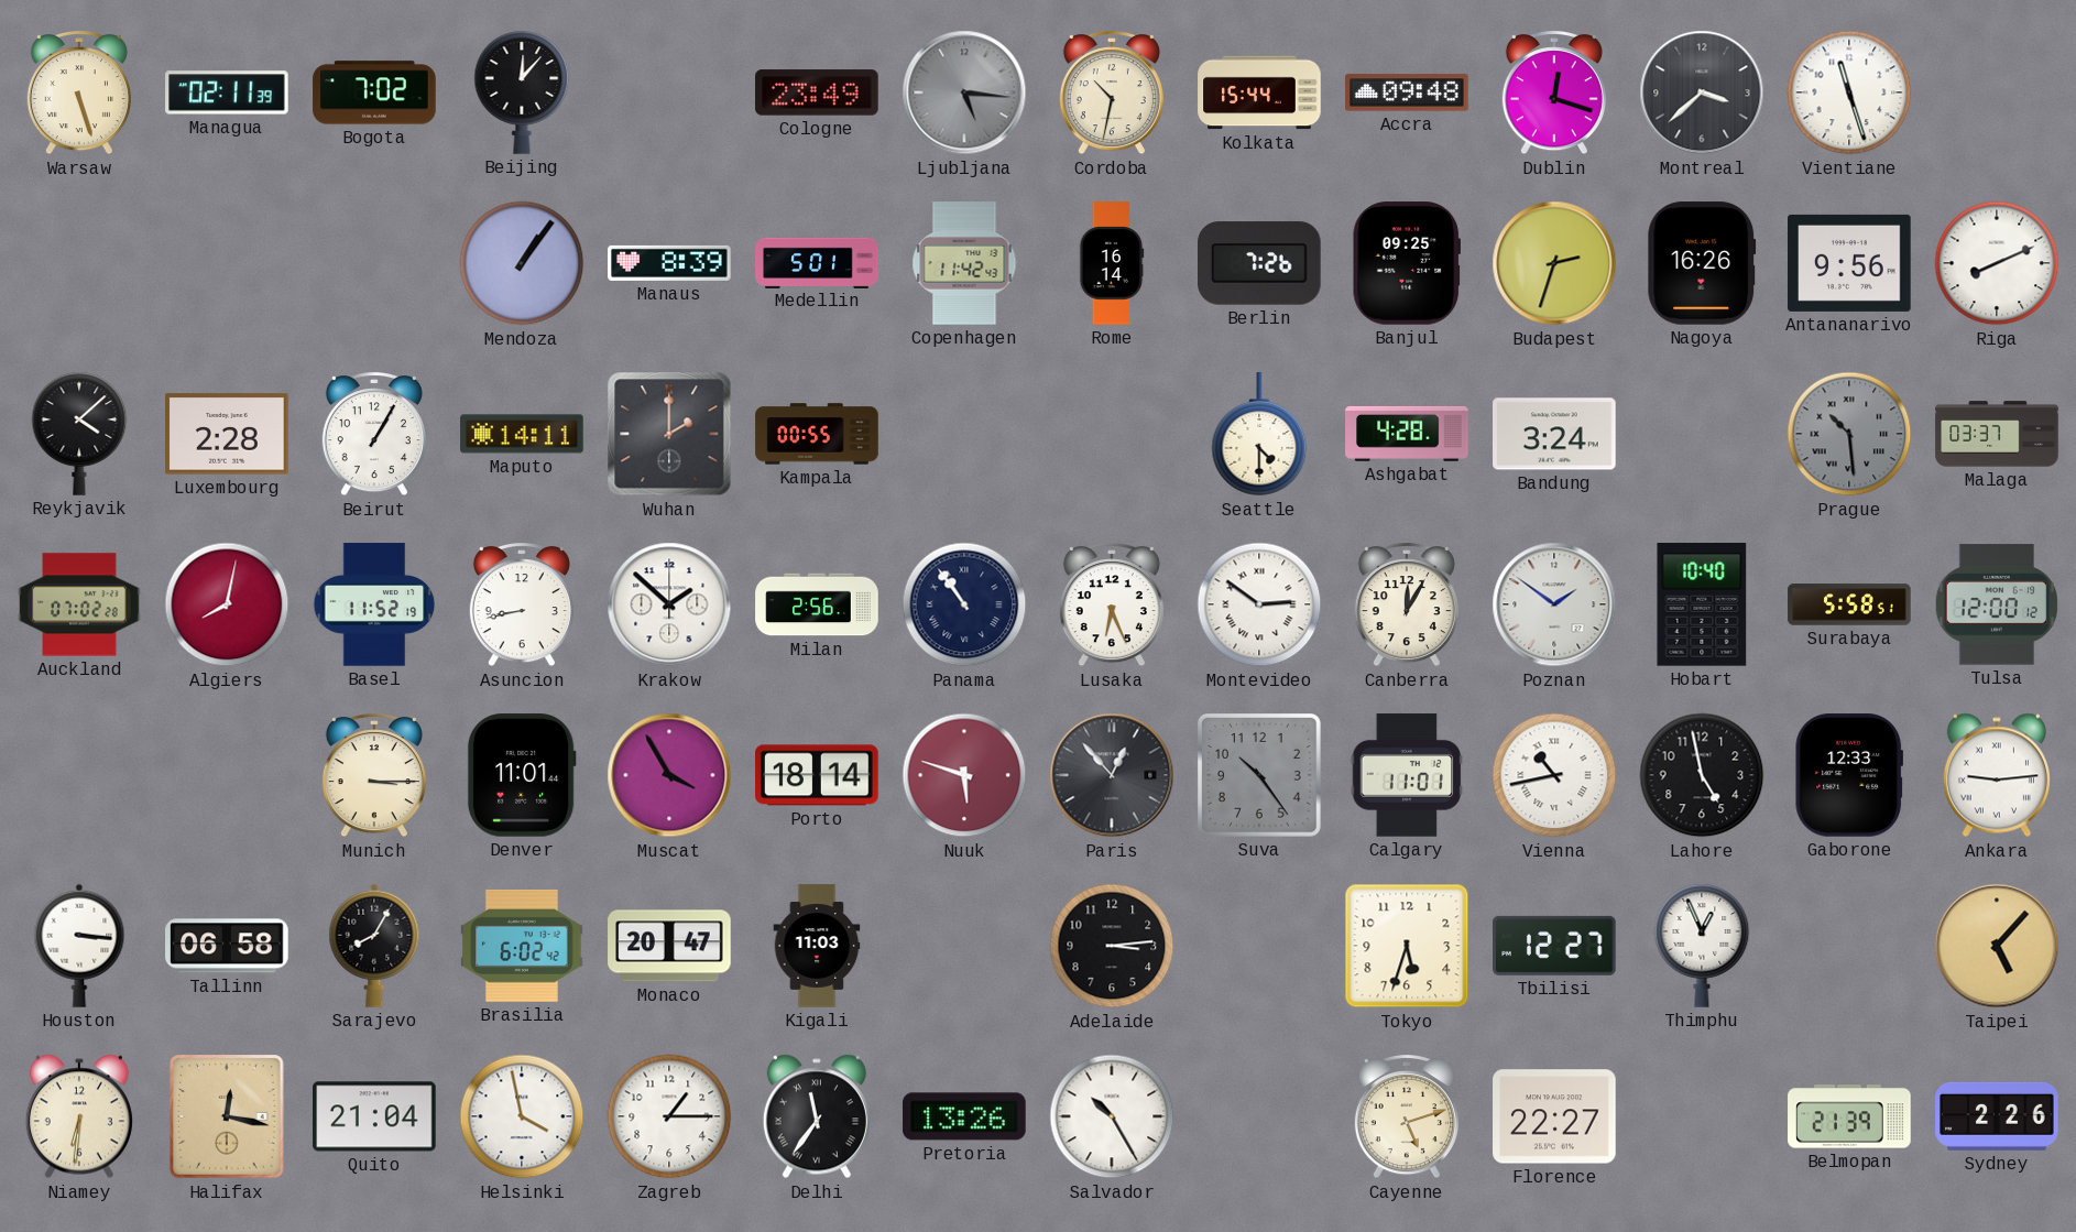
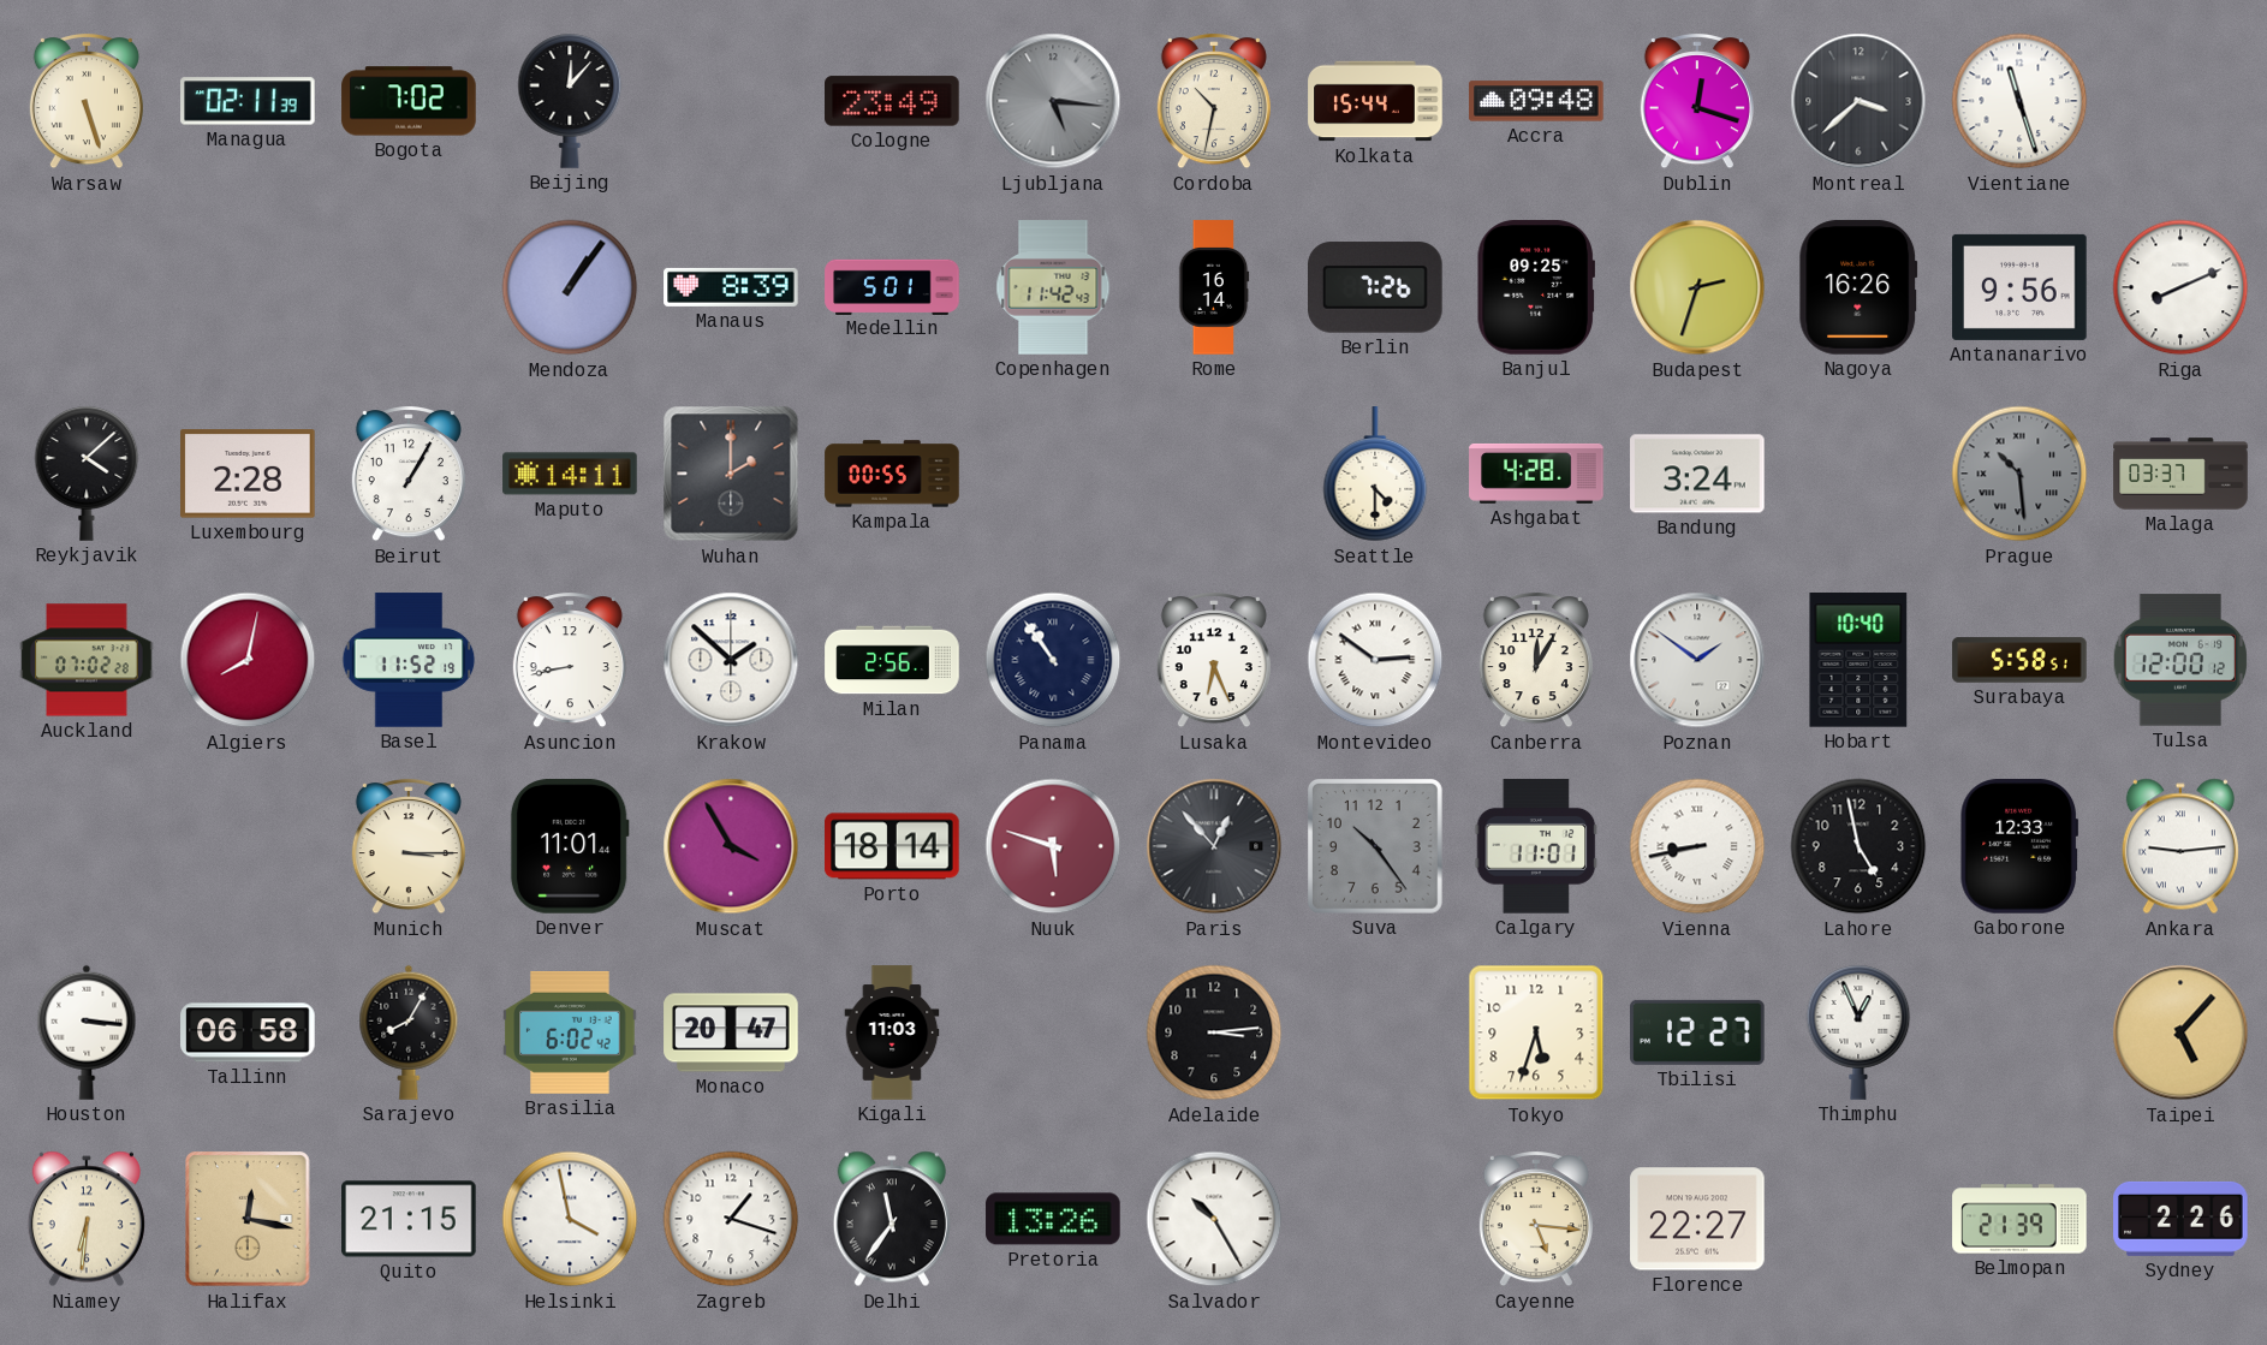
Vienna: 10:43 -> 8:43 (1697, 846)
Quito: 21:04 -> 21:15 (409, 1219)
Zagreb: 1:15 -> 1:18 (731, 1219)
Cayenne: 5:12 -> 5:16 (1536, 1220)
